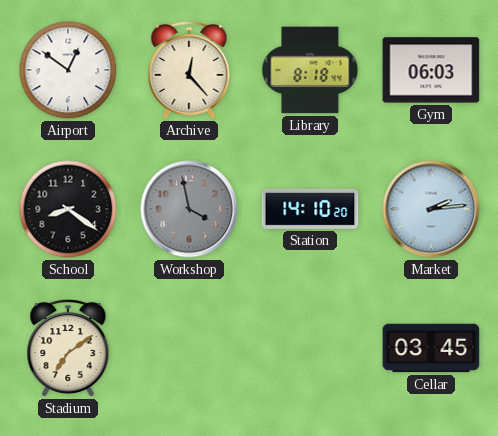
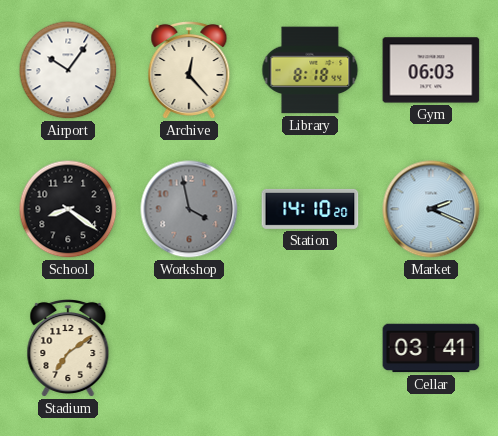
Airport: 12:51 -> 10:06 (68, 70)
Market: 2:14 -> 2:19 (431, 209)
Cellar: 03:45 -> 03:41 (431, 348)
